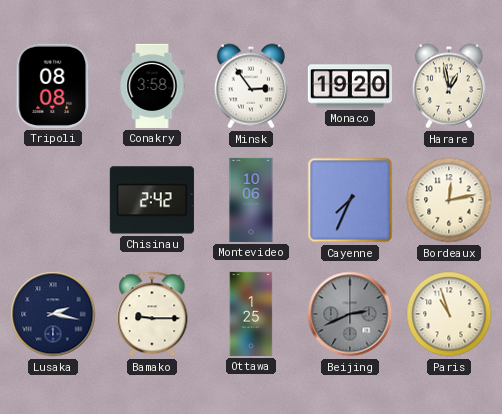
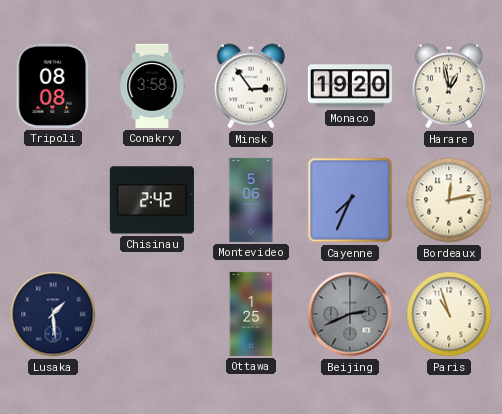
Montevideo: 10:06 -> 5:06 (251, 200)
Lusaka: 2:17 -> 1:29 (53, 314)
Bamako: 9:15 -> none (152, 314)
